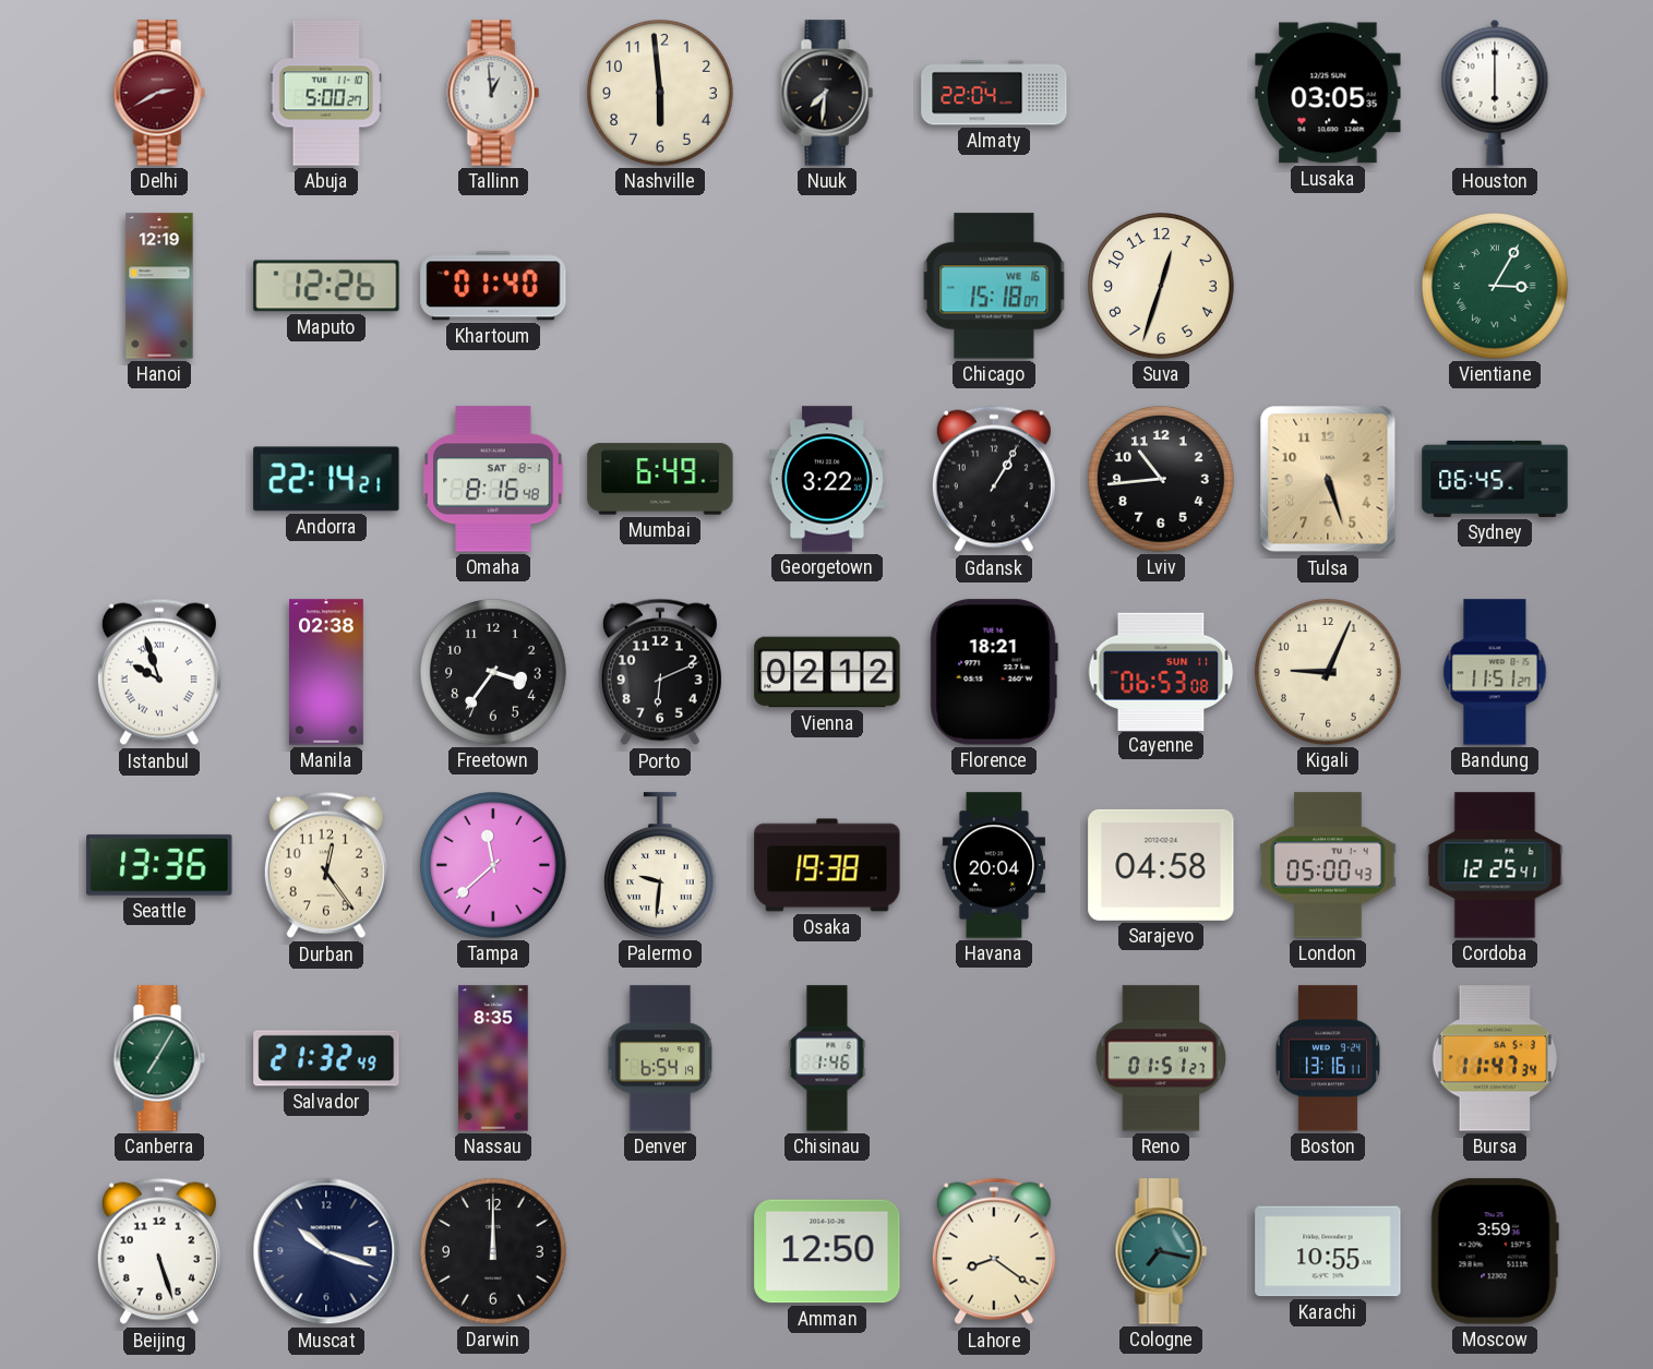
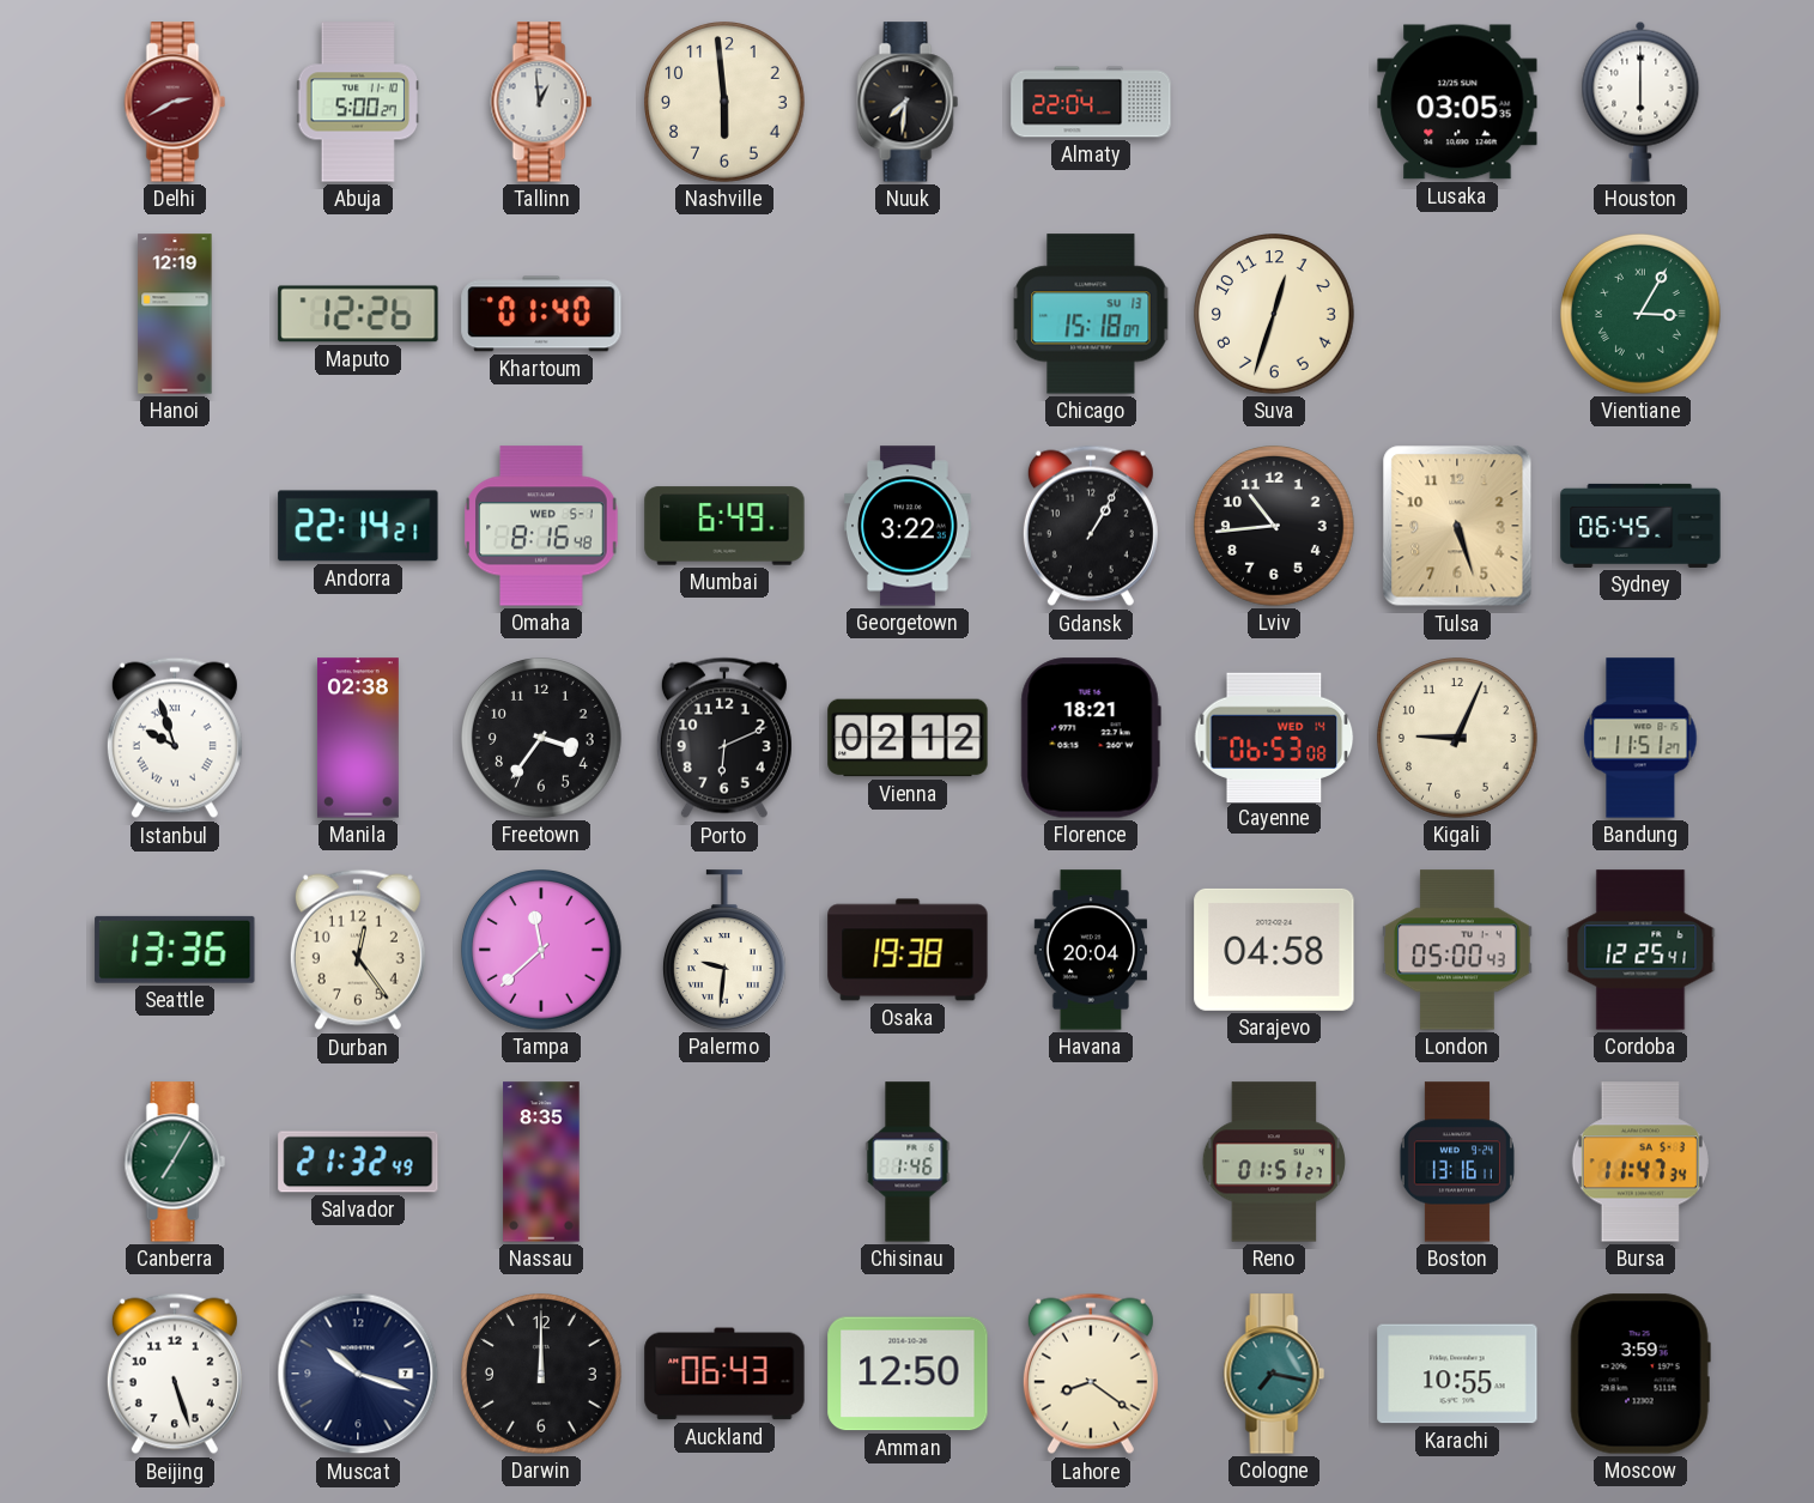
Chicago date: WE 16 -> SU 13 (1091, 314)
Omaha date: SAT 8-1 -> WED 5-1 (541, 526)
Cayenne date: SUN 11 -> WED 14 (1274, 737)
Denver: 6:54 -> none (660, 1058)
Auckland: none -> 06:43 (724, 1374)
